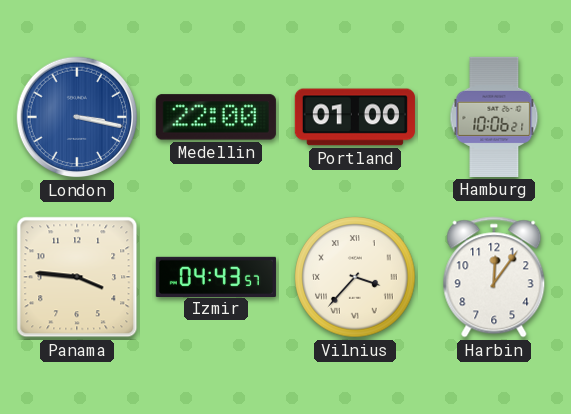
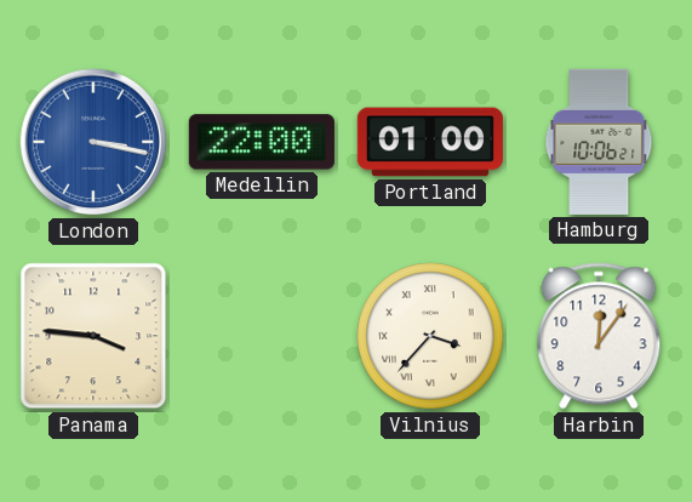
Izmir: 04:43 -> none (216, 276)
